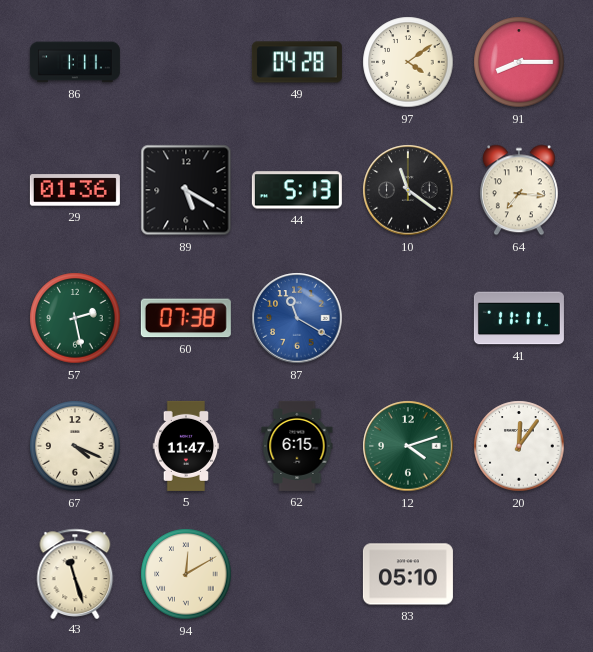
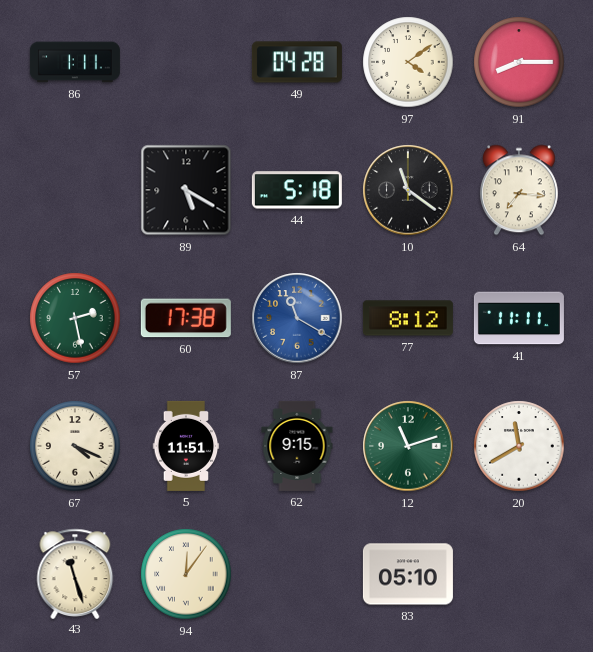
29: 01:36 -> none (75, 190)
44: 5:13 -> 5:18 (297, 190)
60: 07:38 -> 17:38 (186, 318)
77: none -> 8:12 (408, 318)
5: 11:47 -> 11:51 (186, 446)
62: 6:15 -> 9:15 (297, 446)
12: 4:12 -> 11:12 (408, 446)
20: 12:06 -> 11:40 (519, 446)
94: 12:10 -> 12:06 (186, 574)
